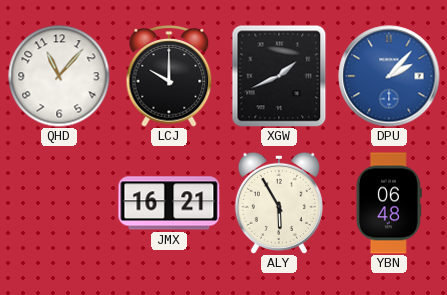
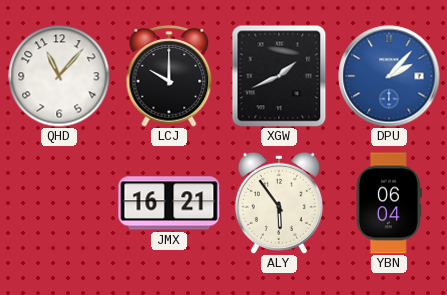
ALY: 5:55 -> 5:54 (279, 203)
YBN: 06:48 -> 06:04 (389, 203)
